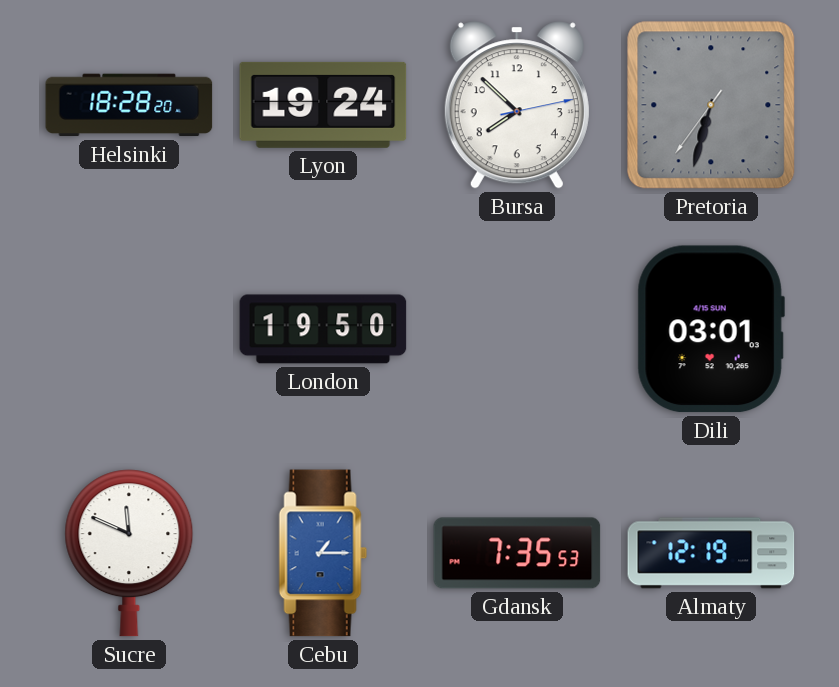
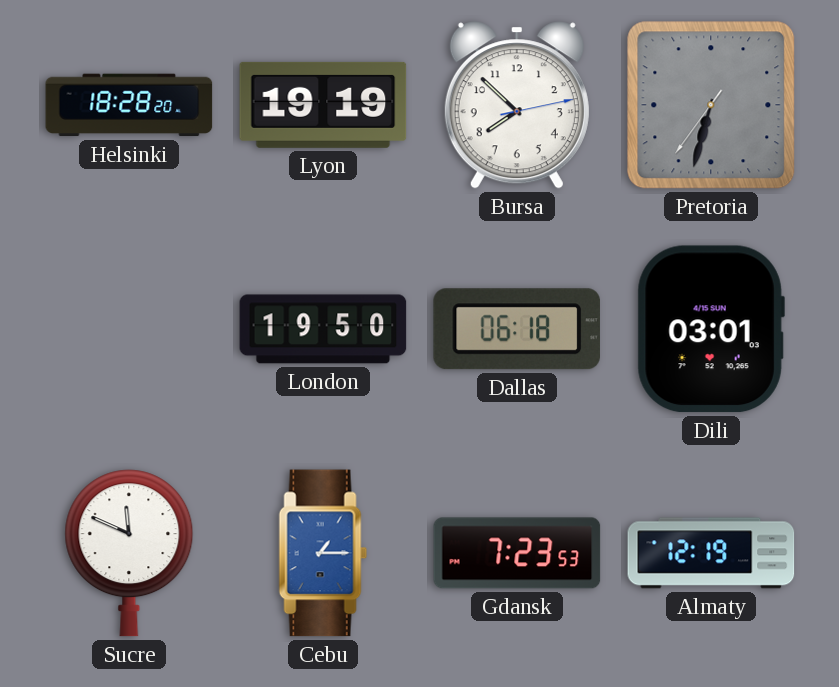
Lyon: 19:24 -> 19:19 (323, 105)
Dallas: none -> 06:18 (517, 329)
Gdansk: 7:35 -> 7:23 (517, 553)
